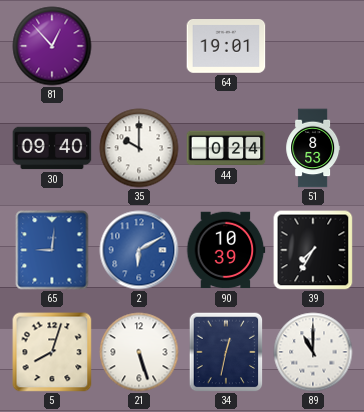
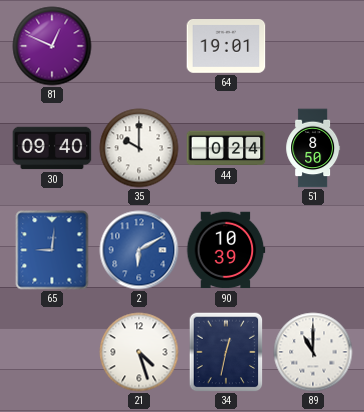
81: 12:53 -> 12:49 (52, 46)
51: 8:53 -> 8:50 (313, 148)
39: 7:35 -> none (313, 250)
5: 8:03 -> none (52, 352)
21: 5:27 -> 4:27 (139, 352)
